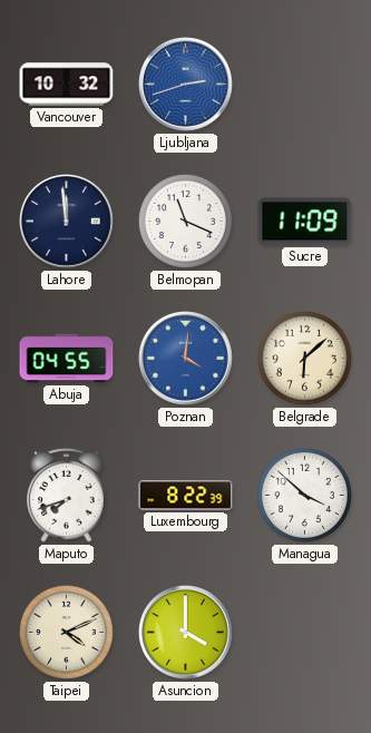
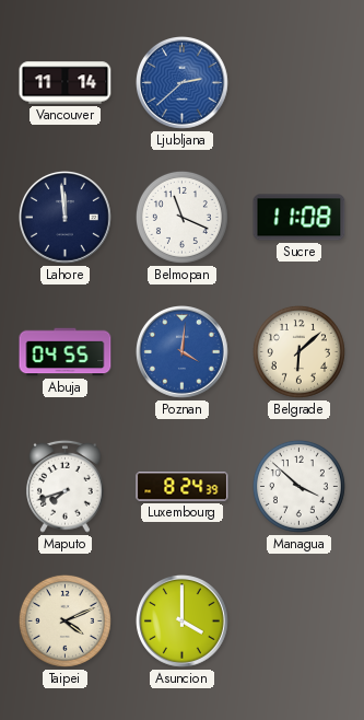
Vancouver: 10:32 -> 11:14 (66, 83)
Ljubljana: 2:42 -> 2:38 (183, 83)
Sucre: 11:09 -> 11:08 (300, 218)
Luxembourg: 8:22 -> 8:24 (183, 487)
